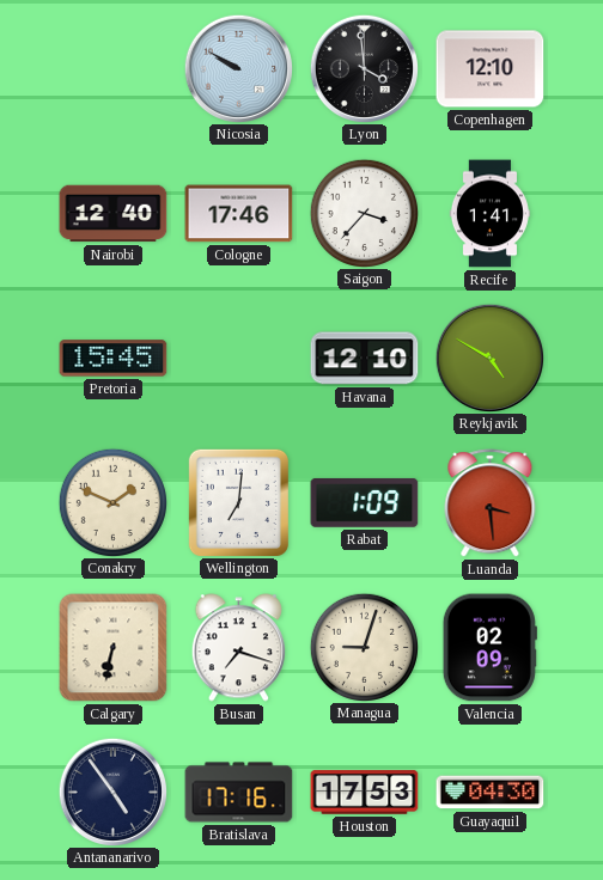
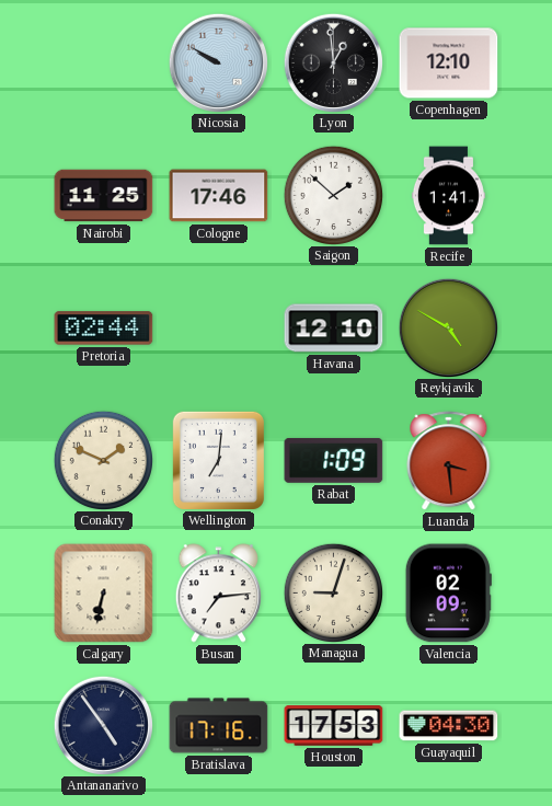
Lyon: 3:59 -> 12:59 (333, 62)
Nairobi: 12:40 -> 11:25 (104, 196)
Saigon: 3:37 -> 1:52 (333, 195)
Pretoria: 15:45 -> 02:44 (104, 329)
Busan: 7:18 -> 7:14 (218, 594)
